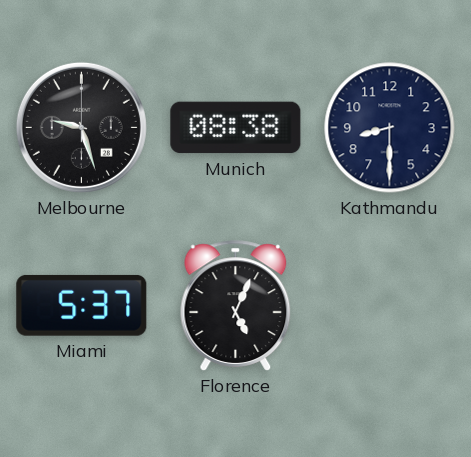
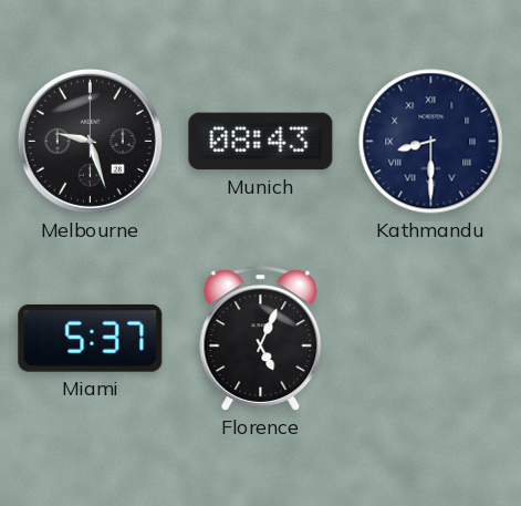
Munich: 08:38 -> 08:43 (261, 142)
Kathmandu numerals: Arabic -> Roman (431, 142)
